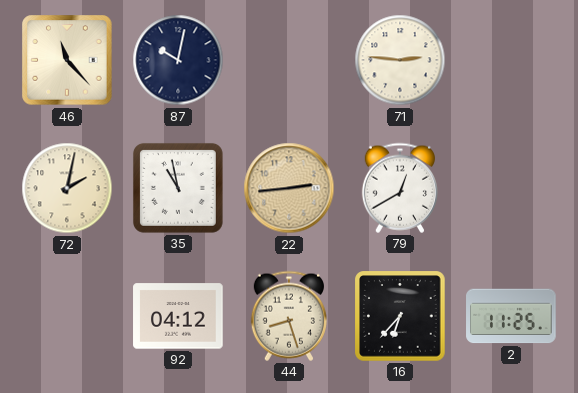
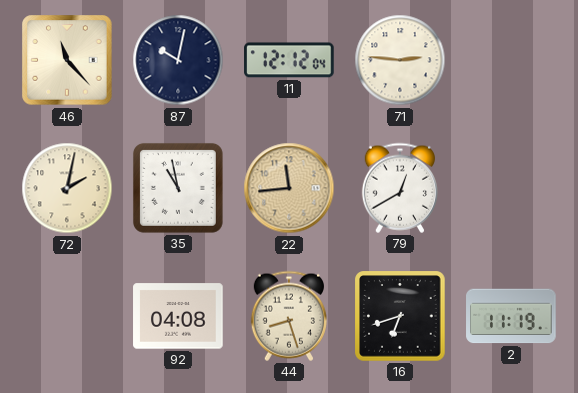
11: none -> 12:12 (289, 60)
22: 2:44 -> 11:44 (289, 188)
92: 04:12 -> 04:08 (178, 316)
16: 6:37 -> 6:42 (400, 316)
2: 11:25 -> 11:19 (511, 316)
